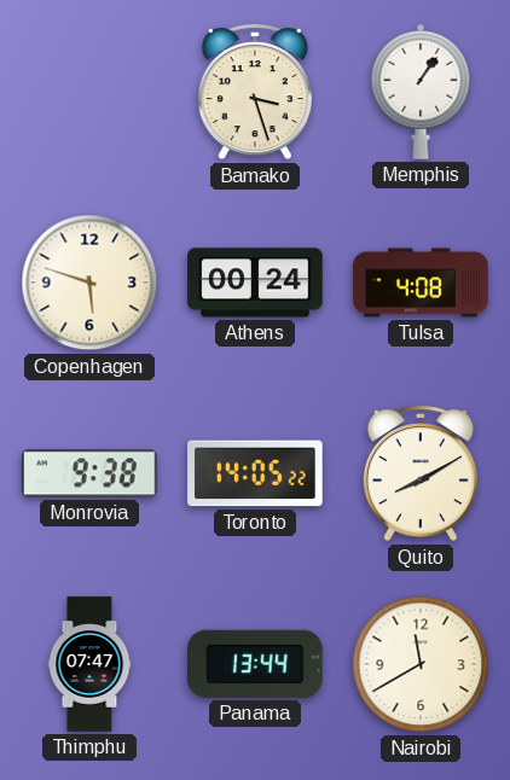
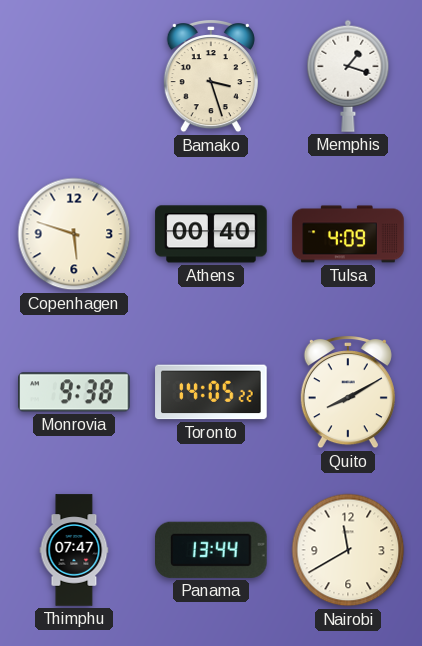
Memphis: 1:06 -> 1:18 (348, 76)
Athens: 00:24 -> 00:40 (211, 234)
Tulsa: 4:08 -> 4:09 (348, 234)
